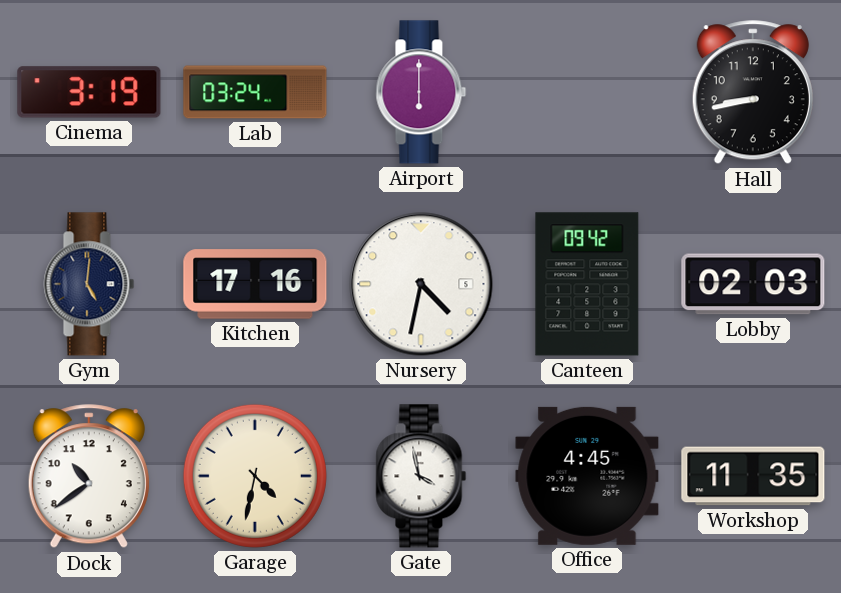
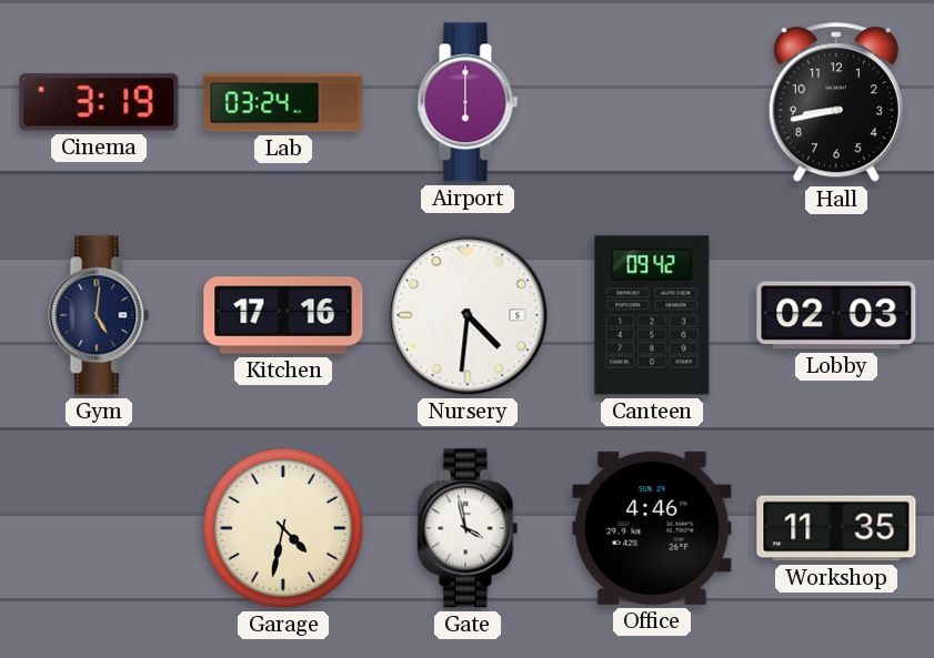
Nursery: 4:32 -> 4:31 (468, 315)
Dock: 10:39 -> none (89, 477)
Office: 4:45 -> 4:46 (652, 528)
